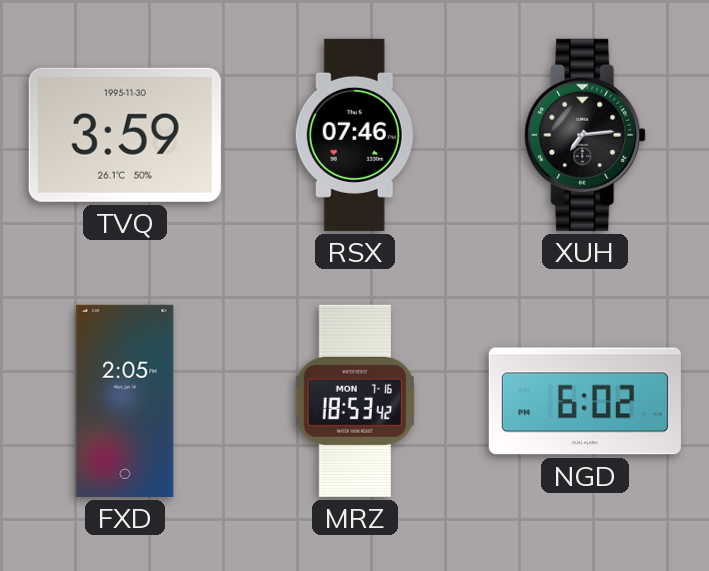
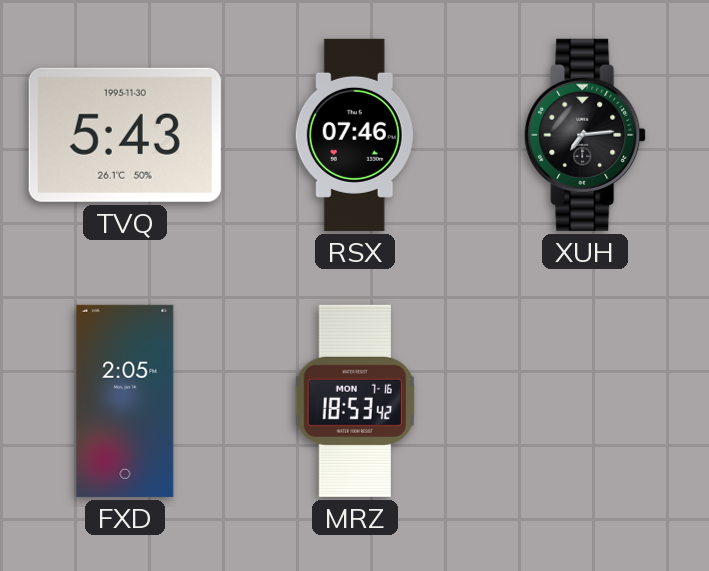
TVQ: 3:59 -> 5:43 (125, 135)
NGD: 6:02 -> none (585, 401)
